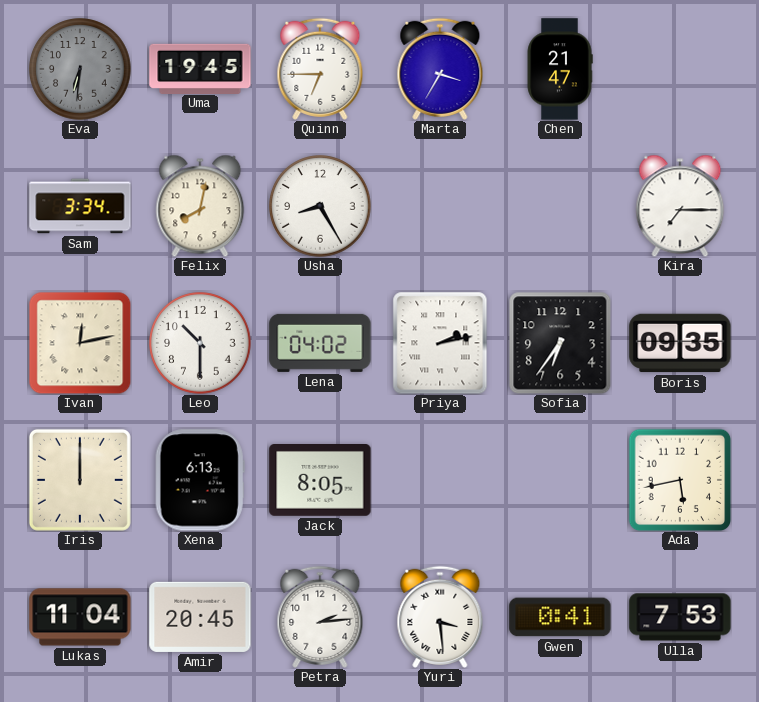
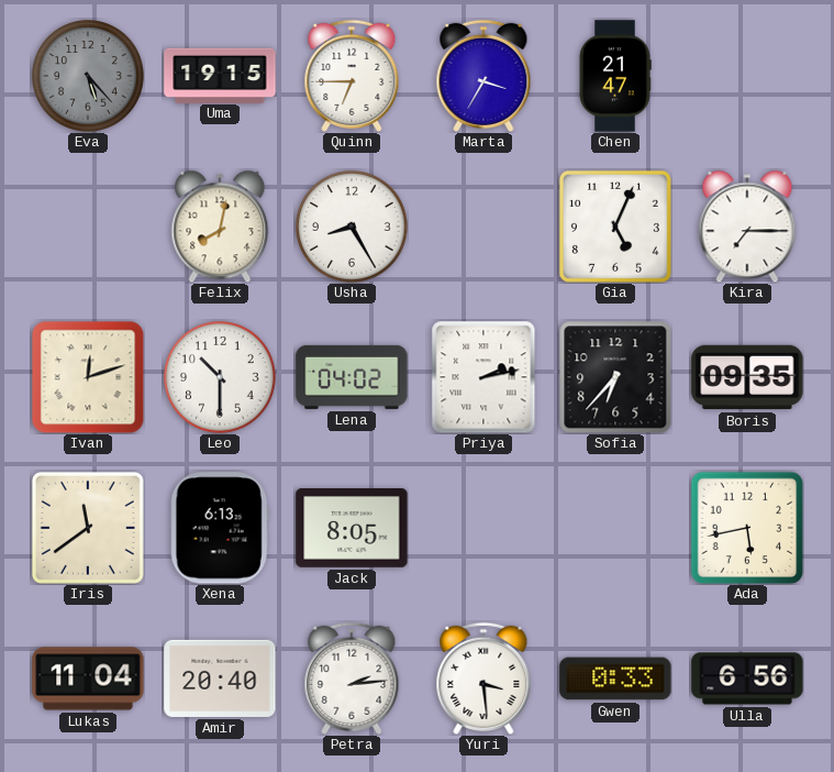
Eva: 6:31 -> 5:23 (88, 76)
Uma: 19:45 -> 19:15 (220, 75)
Sam: 3:34 -> none (80, 206)
Gia: none -> 5:04 (615, 227)
Ivan: 12:13 -> 12:12 (88, 377)
Sofia: 6:36 -> 6:37 (615, 377)
Iris: 12:00 -> 11:39 (88, 528)
Amir: 20:45 -> 20:40 (220, 679)
Gwen: 0:41 -> 0:33 (615, 679)
Ulla: 7:53 -> 6:56 (747, 679)
